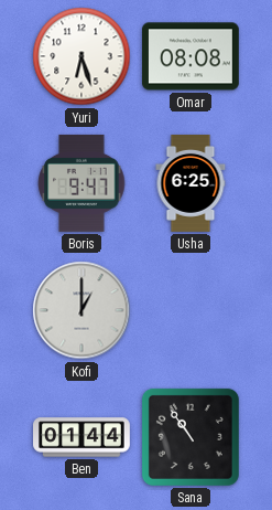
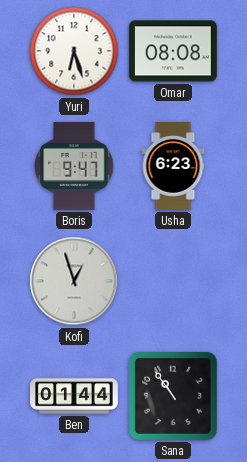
Usha: 6:25 -> 6:23 (173, 167)
Kofi: 1:00 -> 12:57 (74, 281)
